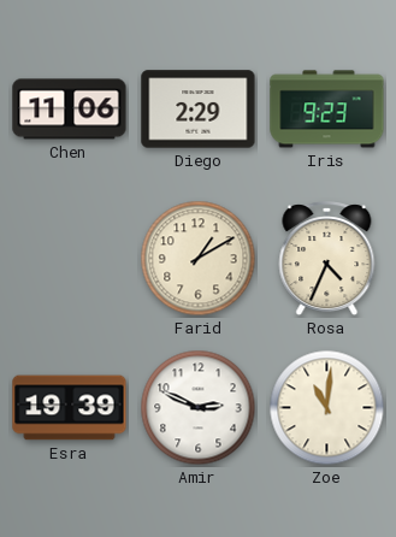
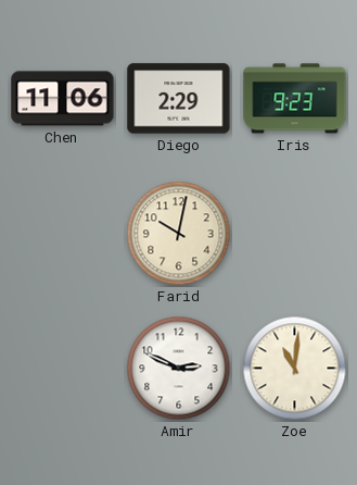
Farid: 1:10 -> 10:02 (179, 234)
Rosa: 4:34 -> none (327, 259)
Esra: 19:39 -> none (70, 408)
